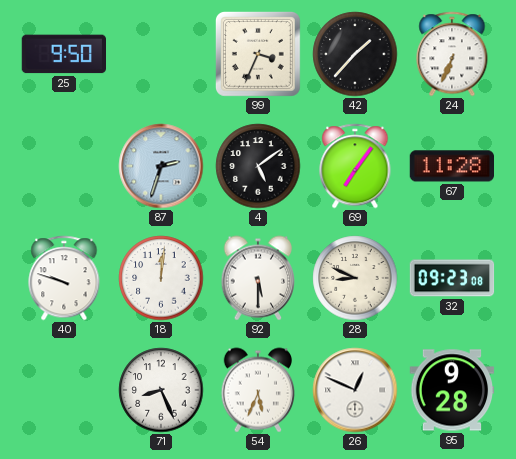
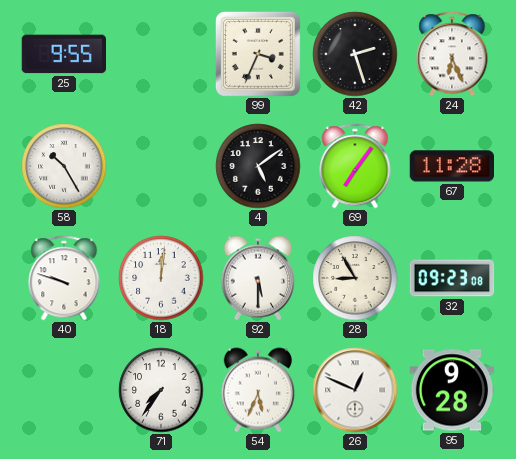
25: 9:50 -> 9:55 (63, 54)
42: 1:37 -> 2:27 (355, 54)
24: 6:34 -> 6:26 (452, 54)
58: none -> 10:25 (64, 166)
87: 2:33 -> none (161, 166)
28: 8:49 -> 8:55 (355, 278)
71: 8:26 -> 7:36 (161, 390)
